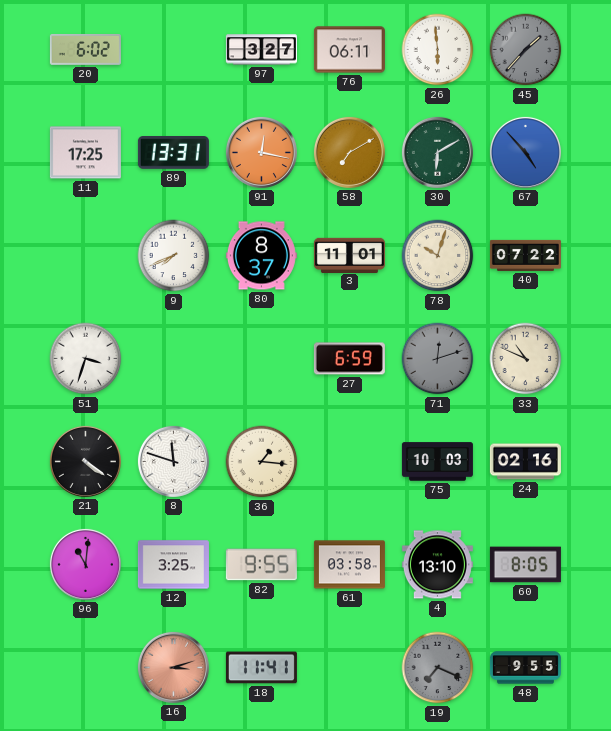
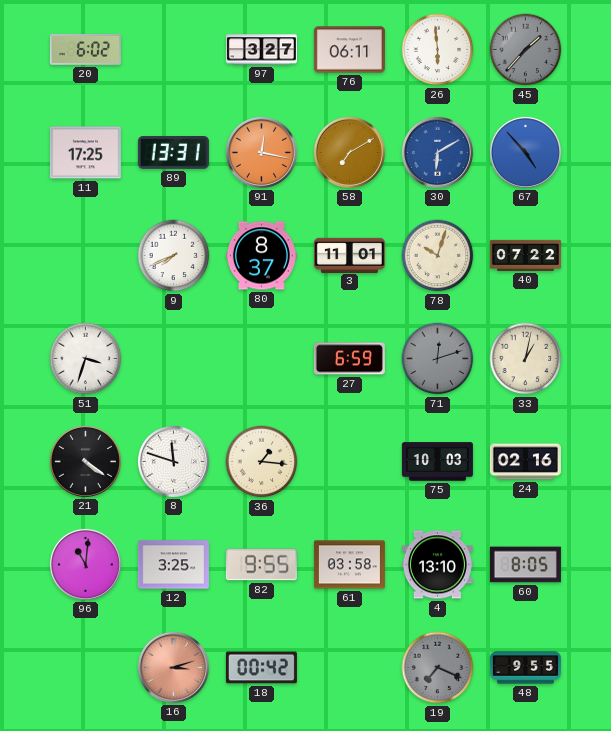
30 dial: green -> blue (437, 152)
33: 10:49 -> 1:02 (526, 359)
18: 11:41 -> 00:42 (261, 668)
